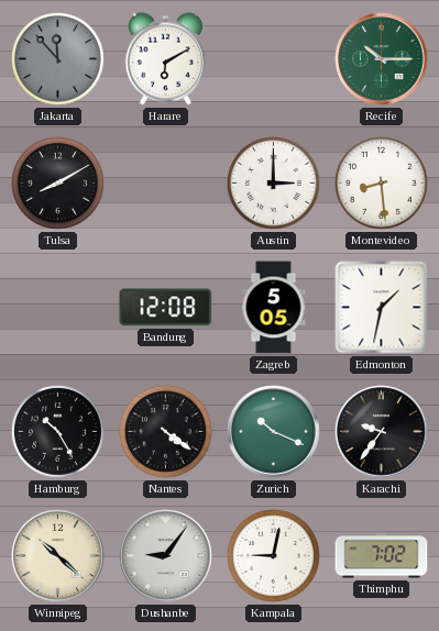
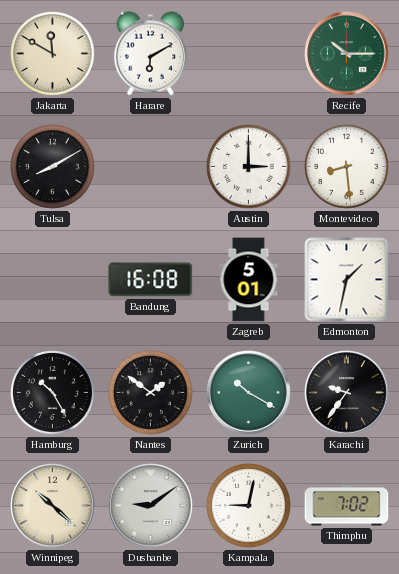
Jakarta: 11:53 -> 11:50 (53, 54)
Jakarta dial: grey -> cream (53, 54)
Bandung: 12:08 -> 16:08 (151, 280)
Zagreb: 5:05 -> 5:01 (249, 280)
Nantes: 4:21 -> 1:51 (151, 393)
Zurich: 10:19 -> 10:20 (249, 393)
Dushanbe: 9:06 -> 9:09 (151, 506)
